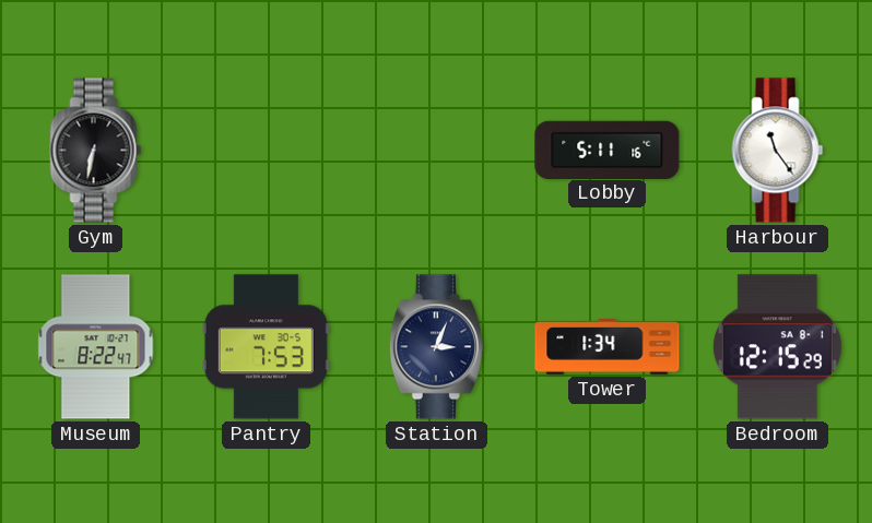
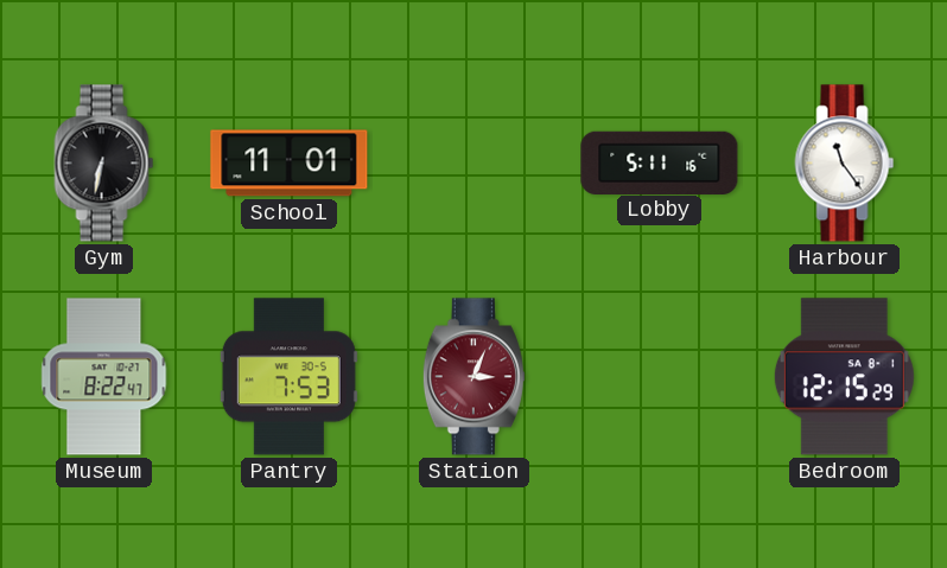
School: none -> 11:01 (290, 164)
Station dial: navy -> burgundy (474, 377)
Tower: 1:34 -> none (608, 347)
